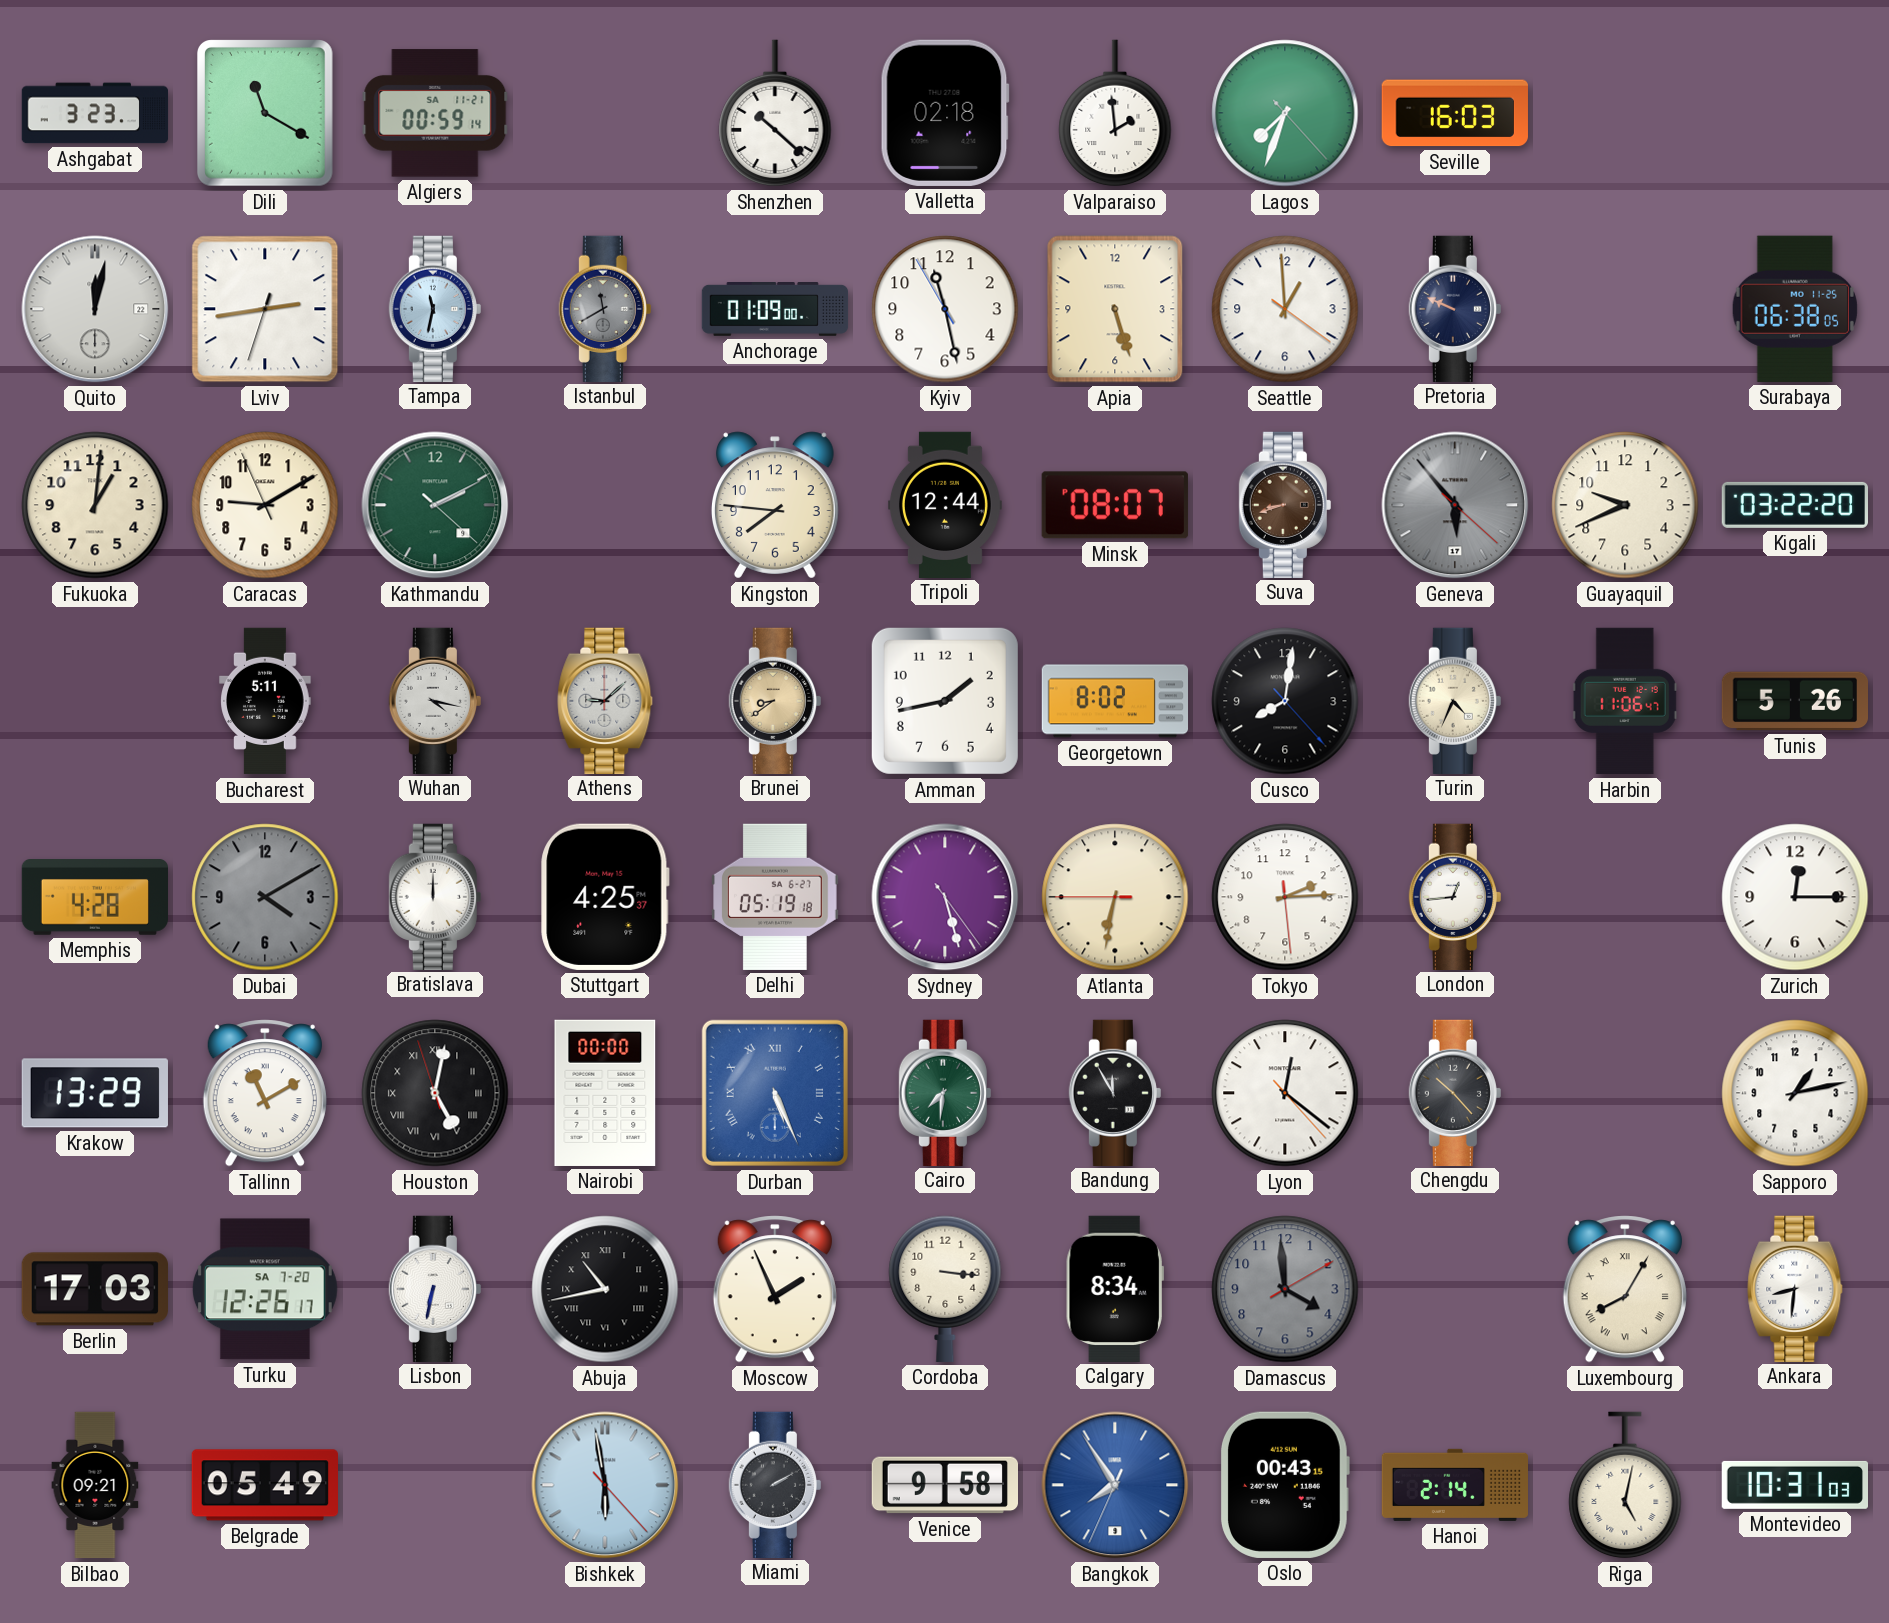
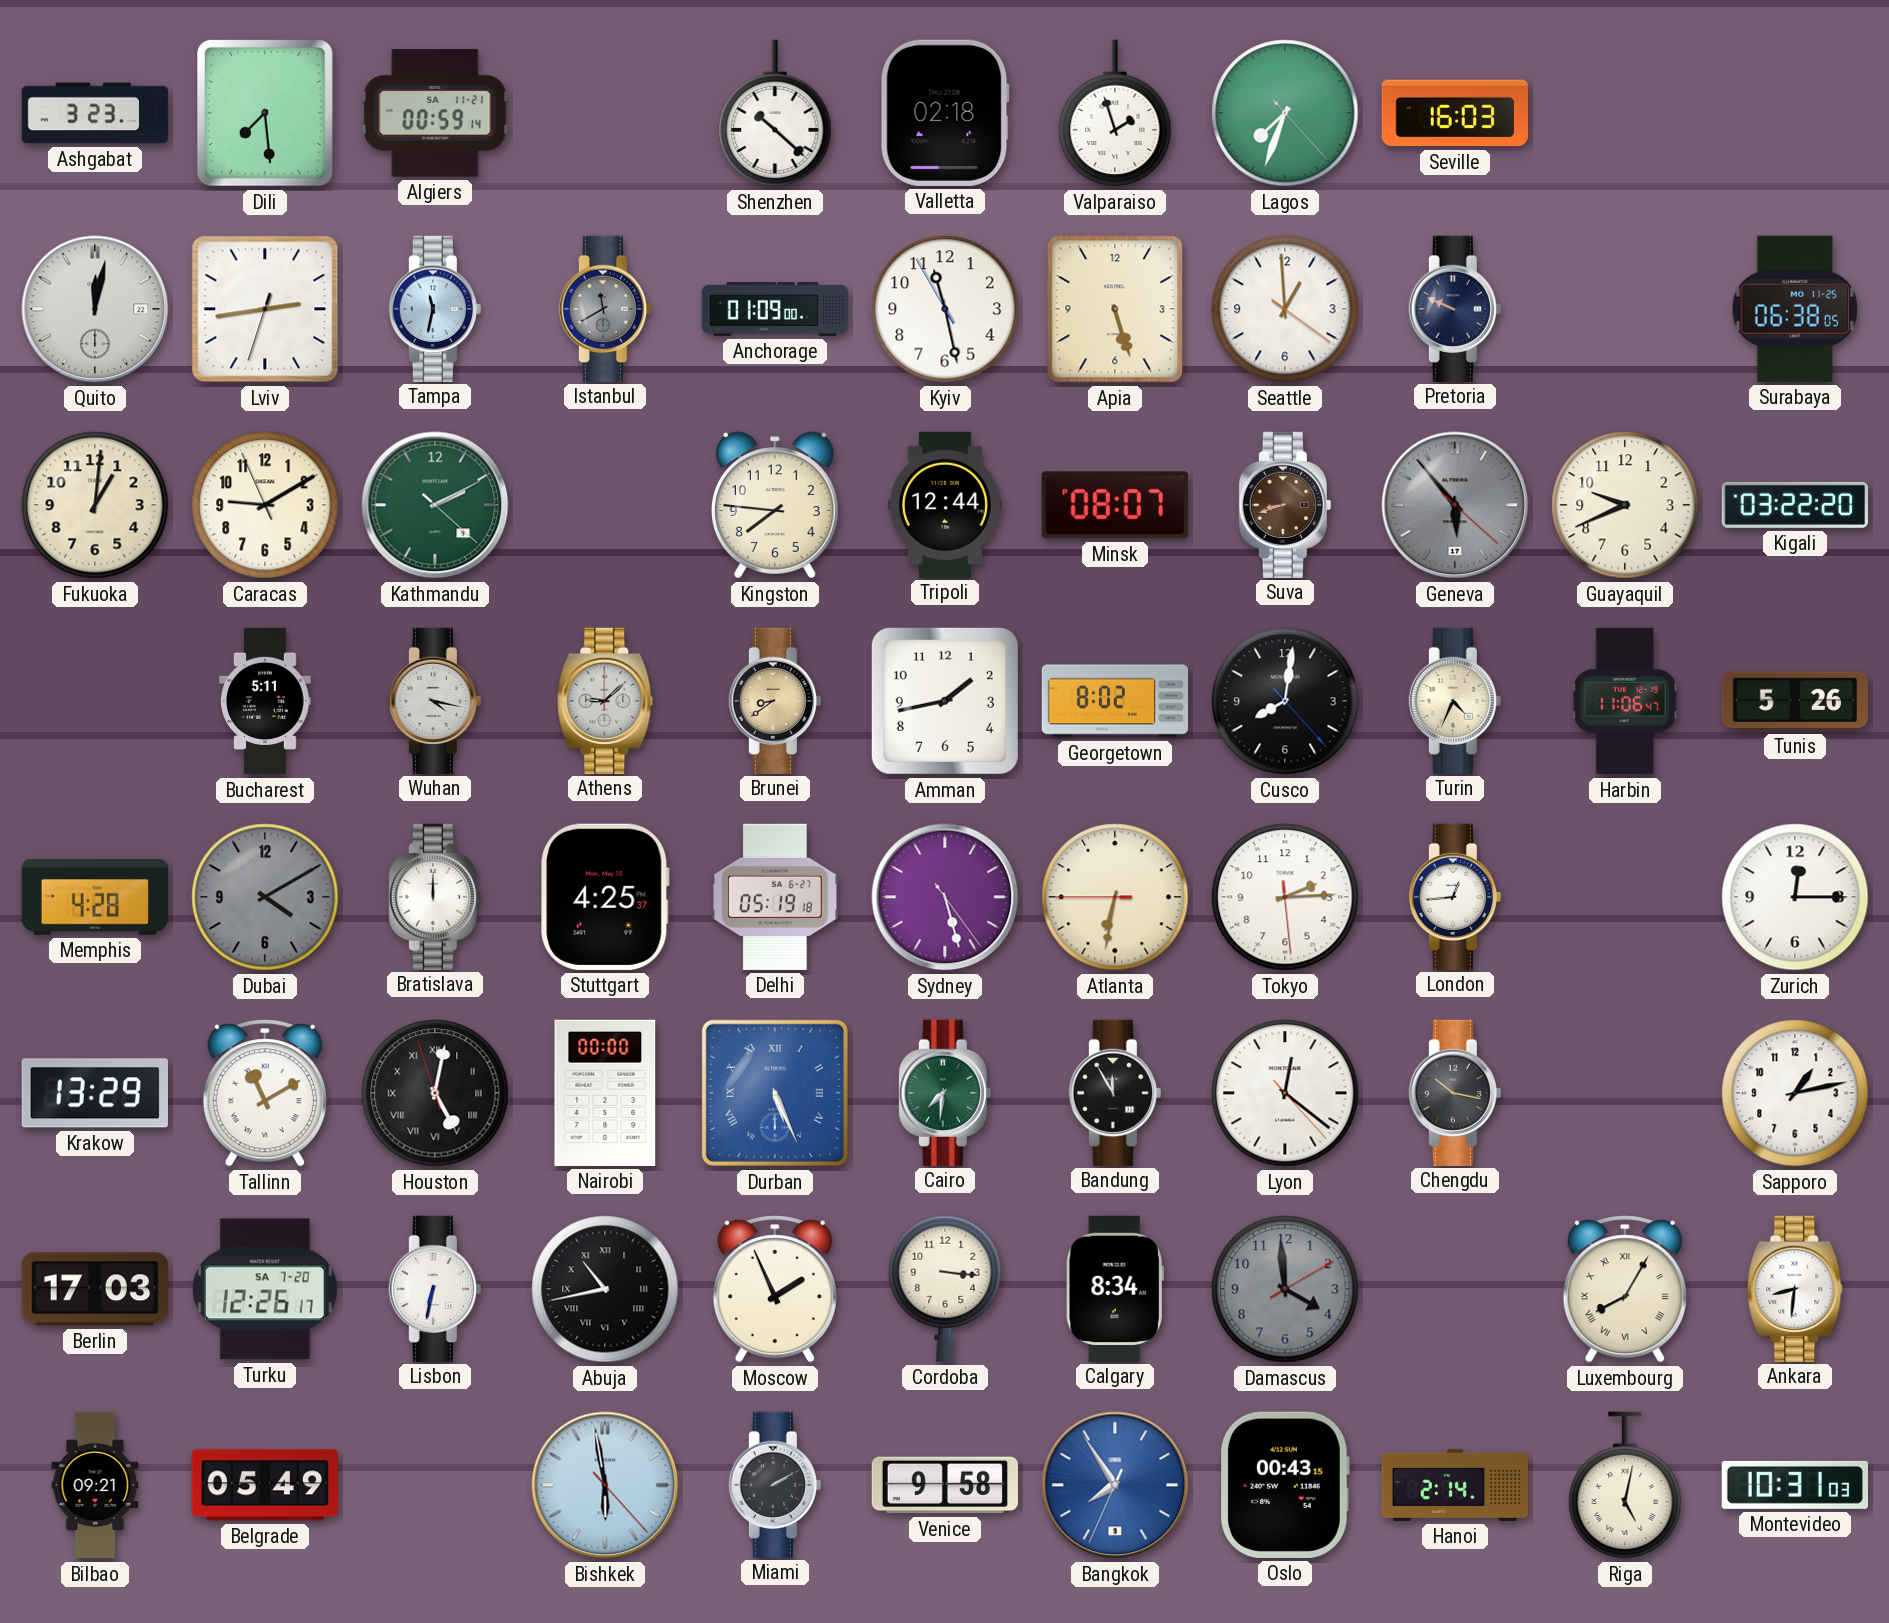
Dili: 11:20 -> 7:29 (266, 114)
Valparaiso: 1:59 -> 1:57 (1115, 113)
Chengdu: 10:23 -> 10:17 (1455, 1092)
